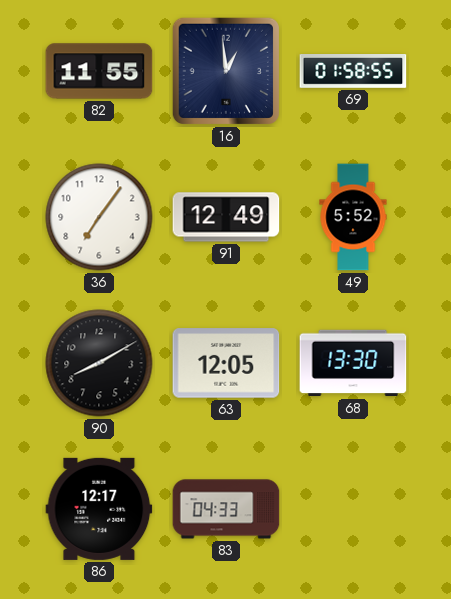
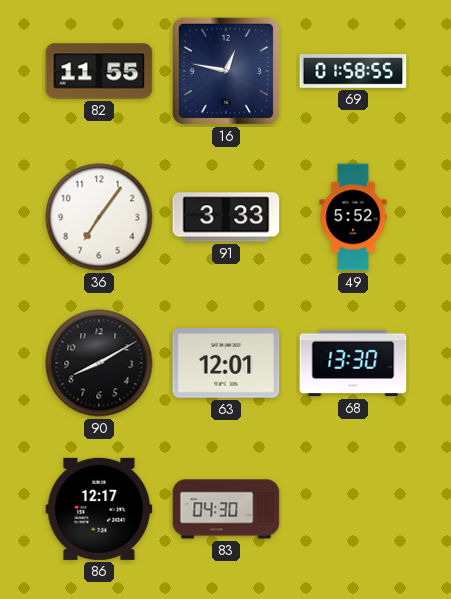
16: 12:59 -> 12:47 (226, 71)
91: 12:49 -> 3:33 (226, 217)
63: 12:05 -> 12:01 (226, 363)
83: 04:33 -> 04:30 (226, 509)
